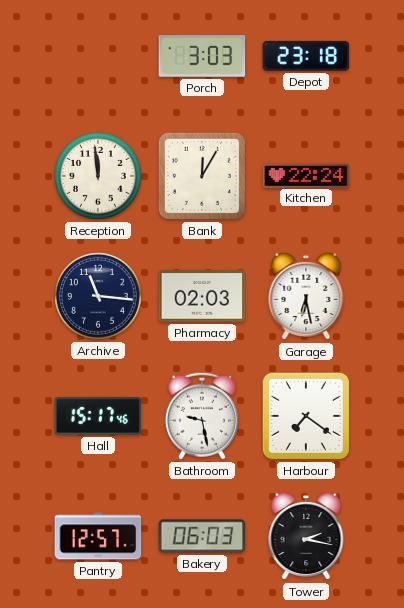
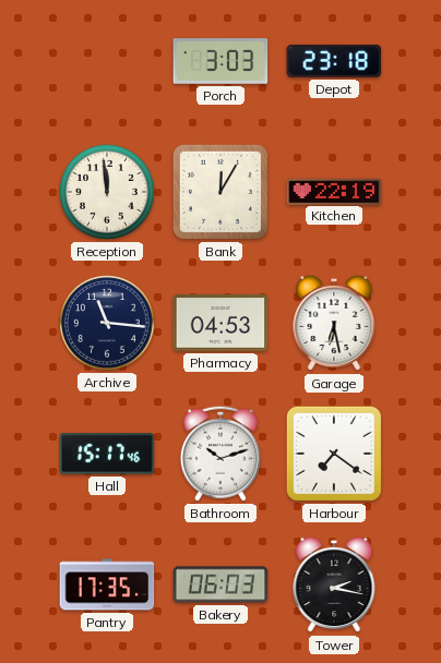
Kitchen: 22:24 -> 22:19 (334, 191)
Pharmacy: 02:03 -> 04:53 (221, 324)
Bathroom: 9:28 -> 10:12 (221, 454)
Pantry: 12:57 -> 17:35 (107, 584)
